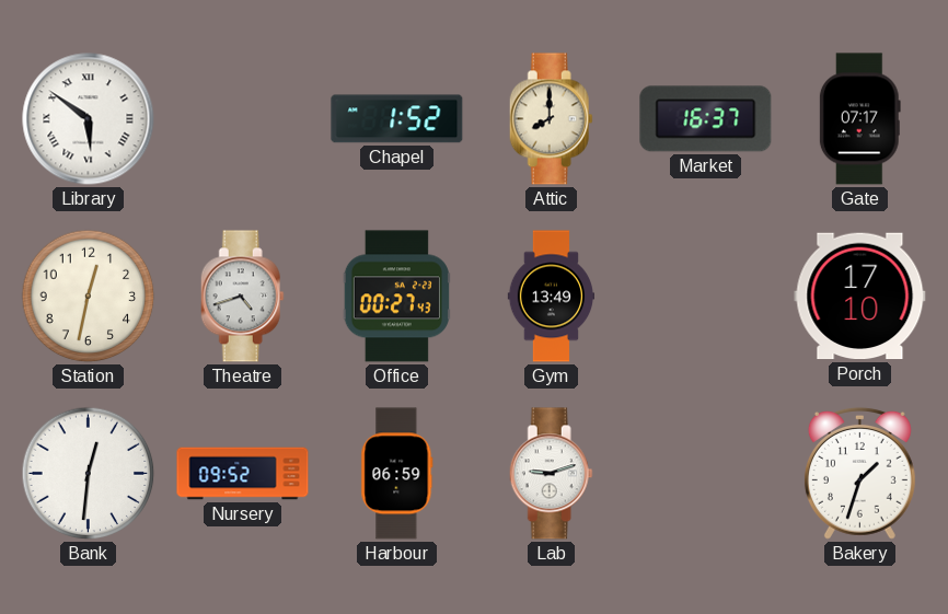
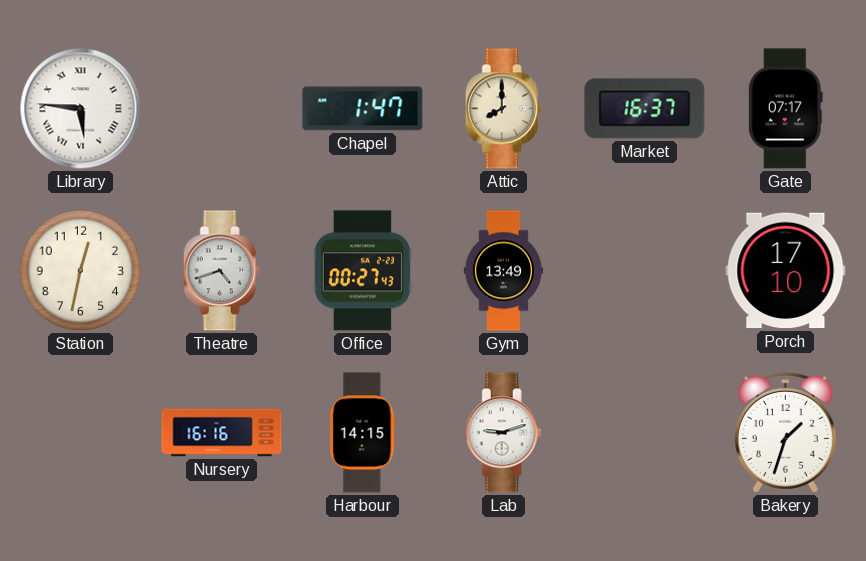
Library: 5:51 -> 5:46 (81, 109)
Chapel: 1:52 -> 1:47 (363, 109)
Bank: 12:31 -> none (89, 474)
Nursery: 09:52 -> 16:16 (222, 433)
Harbour: 06:59 -> 14:15 (363, 433)
